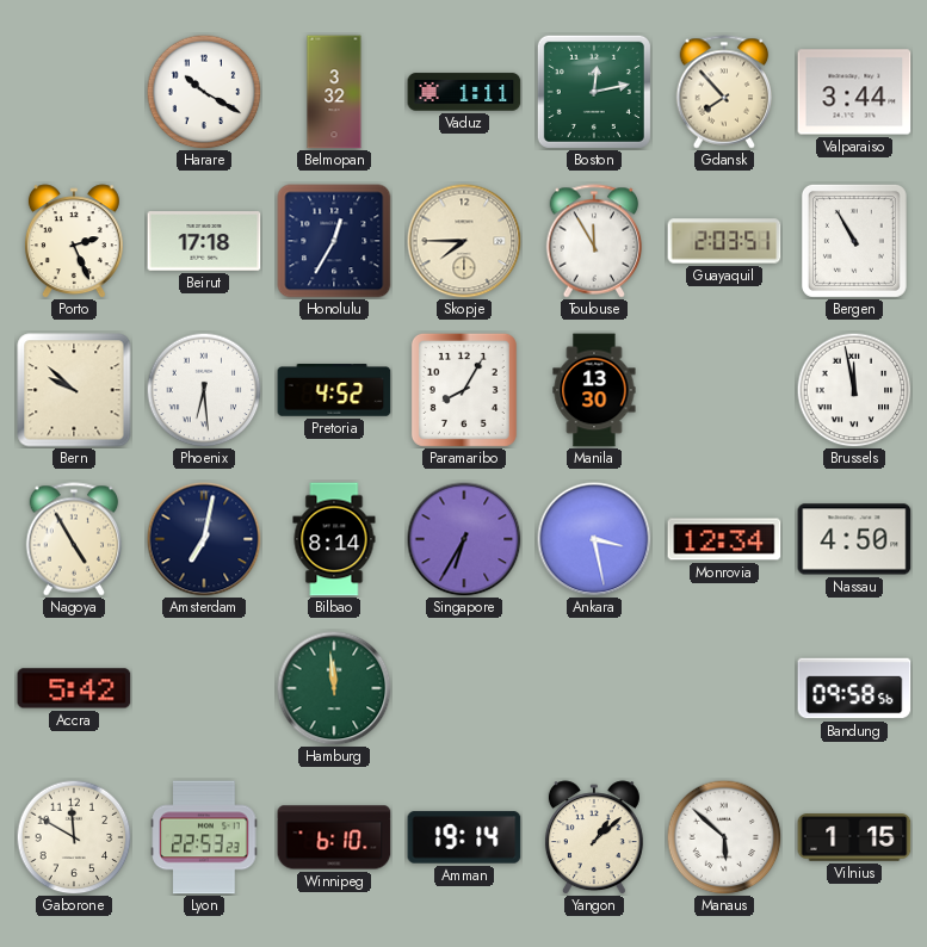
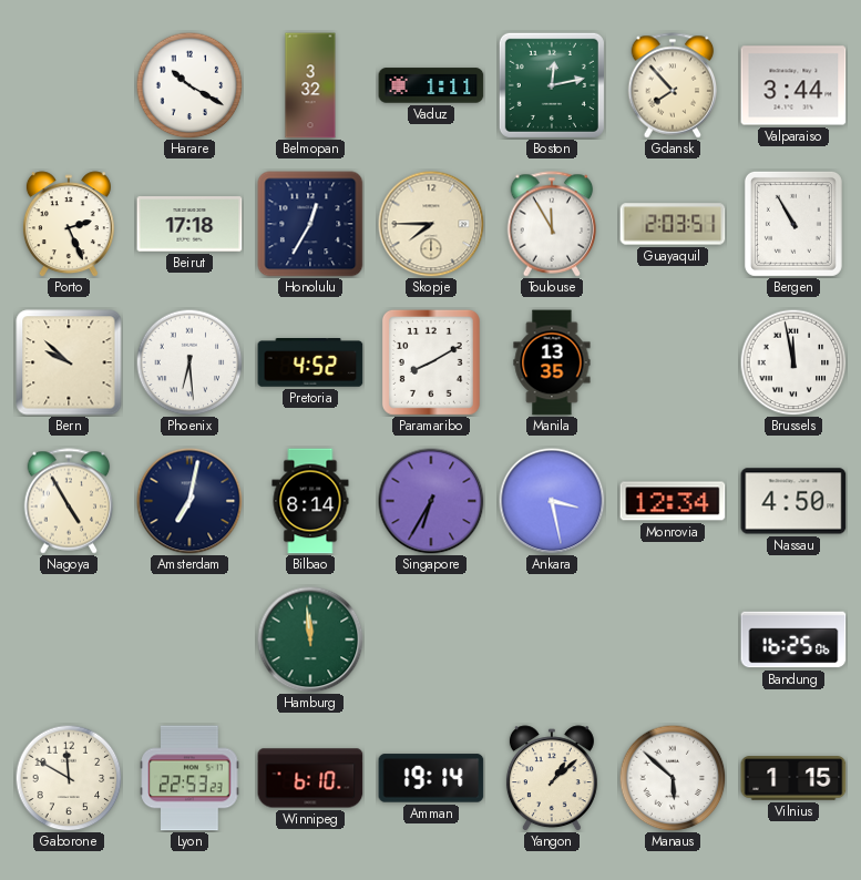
Paramaribo: 8:05 -> 8:10 (431, 362)
Manila: 13:30 -> 13:35 (552, 362)
Accra: 5:42 -> none (74, 688)
Bandung: 09:58 -> 16:25 (793, 639)
